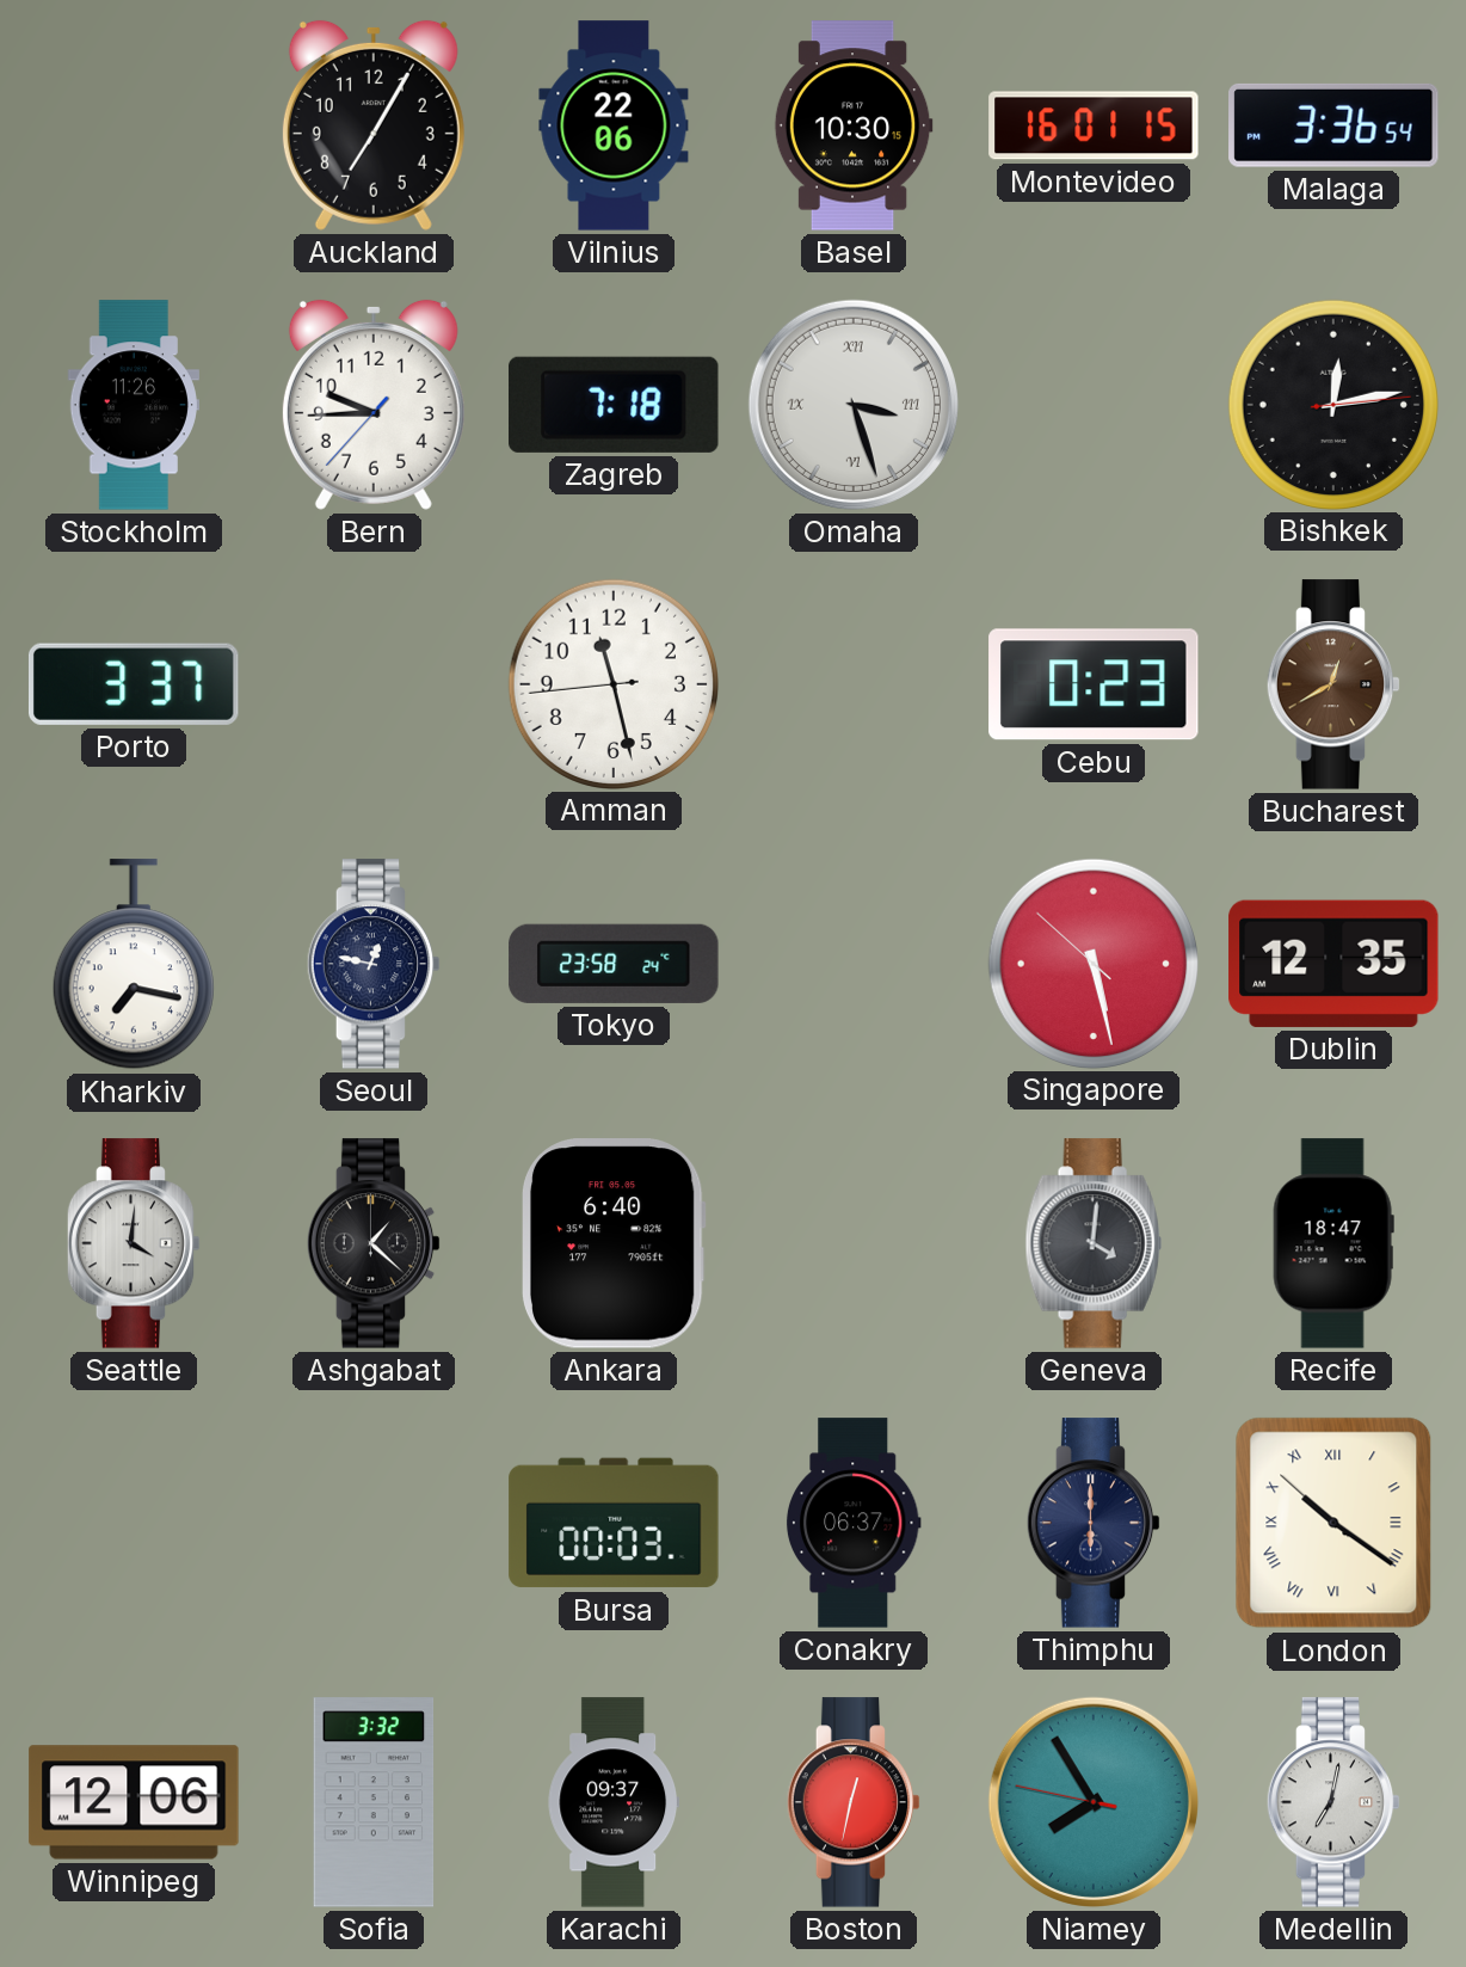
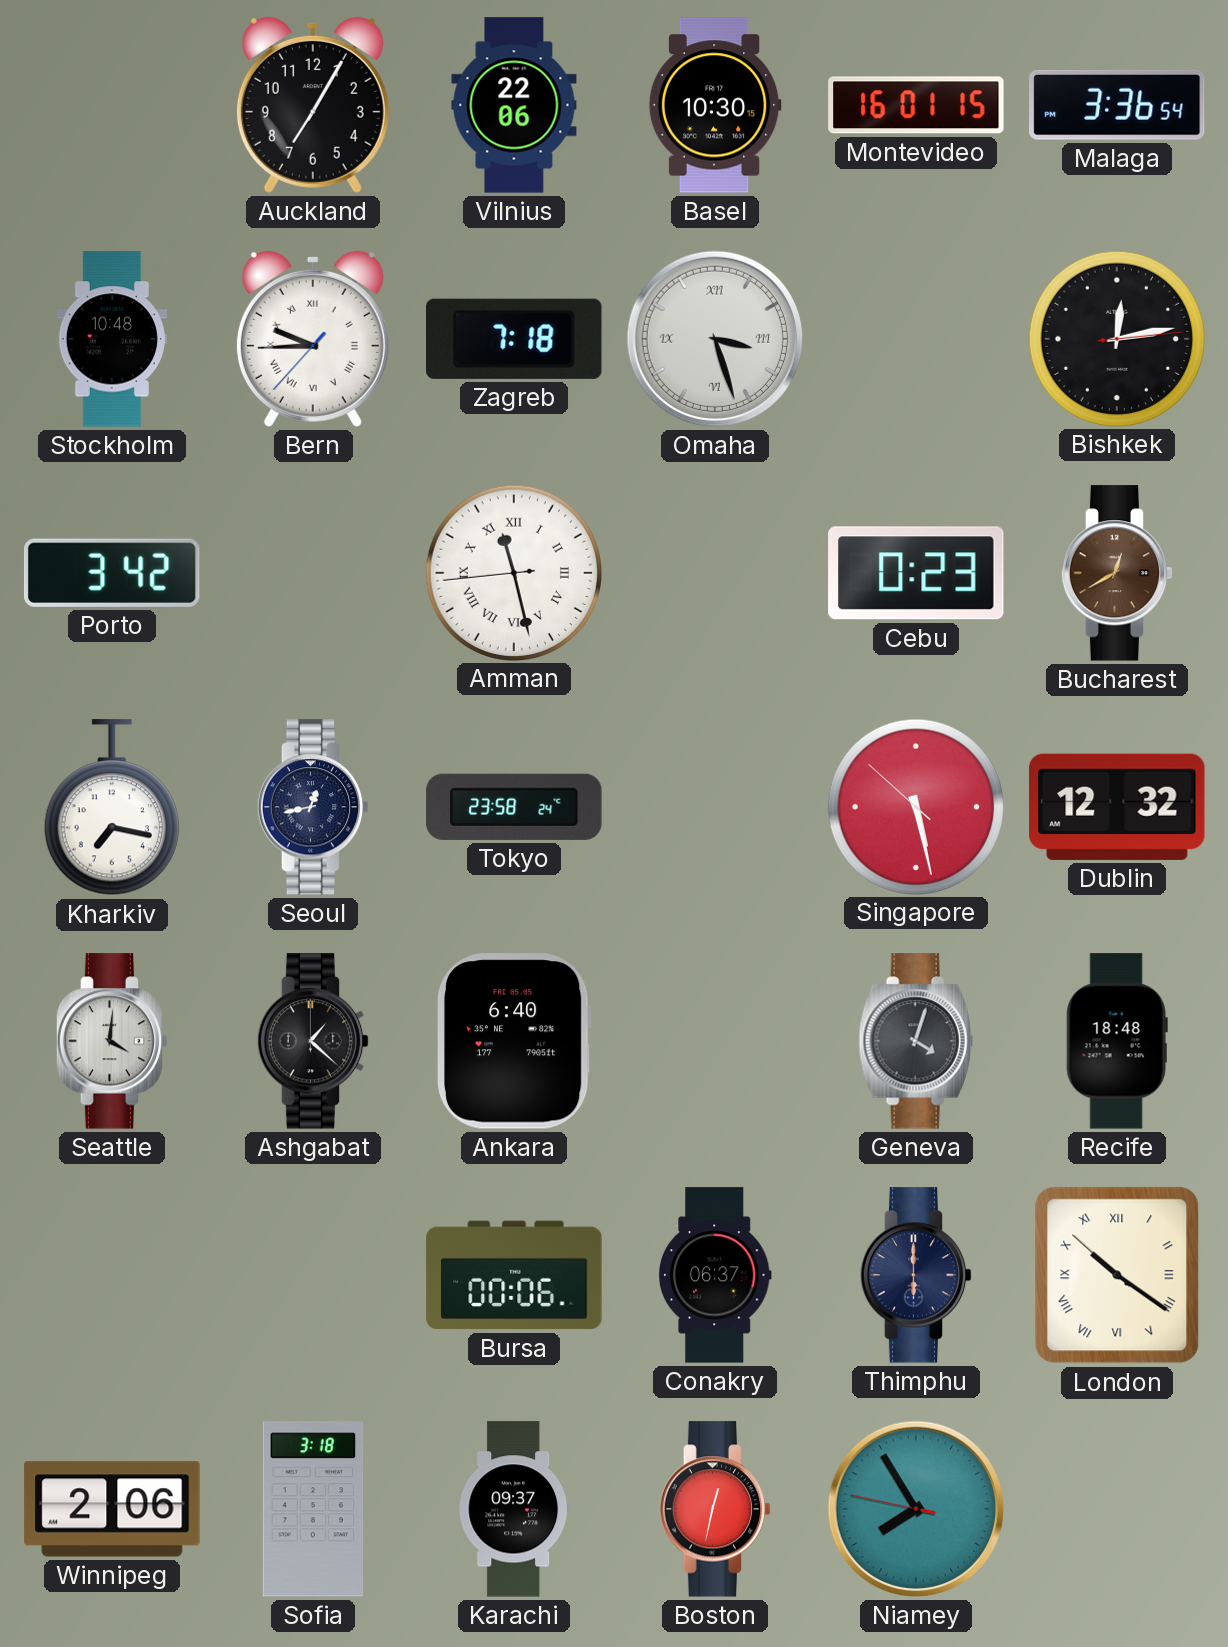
Stockholm: 11:26 -> 10:48 (112, 339)
Bern numerals: Arabic -> Roman (313, 339)
Porto: 3:37 -> 3:42 (112, 573)
Amman numerals: Arabic -> Roman (513, 572)
Seoul: 12:47 -> 12:43 (313, 807)
Dublin: 12:35 -> 12:32 (1117, 807)
Geneva: 4:01 -> 4:03 (916, 1041)
Recife: 18:47 -> 18:48 (1117, 1041)
Bursa: 00:03 -> 00:06 (514, 1275)
Winnipeg: 12:06 -> 2:06 (112, 1509)
Sofia: 3:32 -> 3:18 (313, 1509)
Medellin: 7:02 -> none (1333, 1802)
